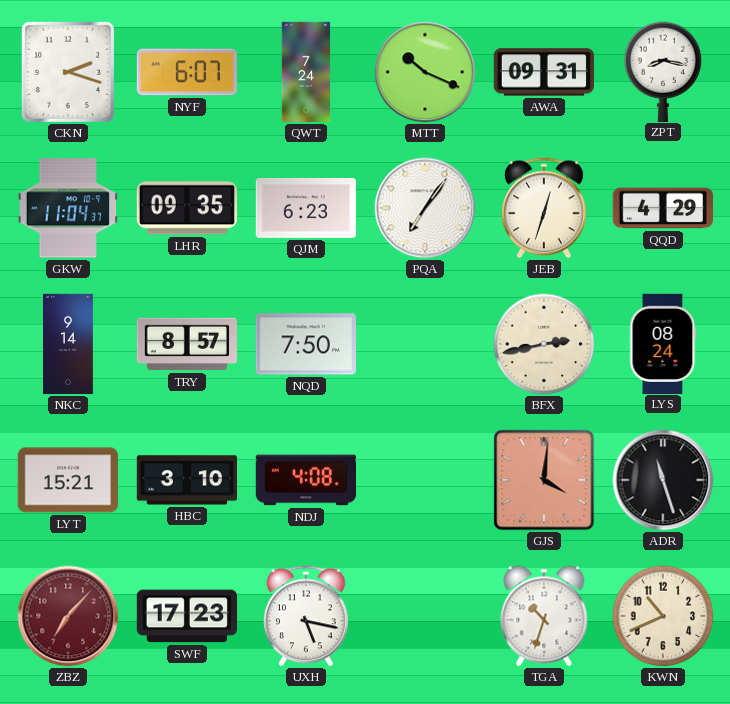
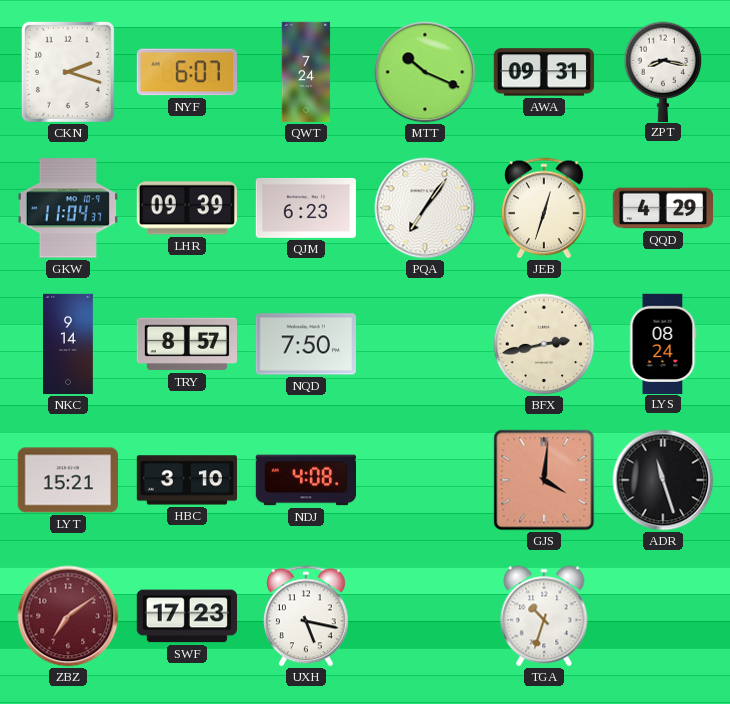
LHR: 09:35 -> 09:39 (186, 208)
ZBZ: 7:07 -> 7:09 (68, 616)
KWN: 10:41 -> none (663, 616)
